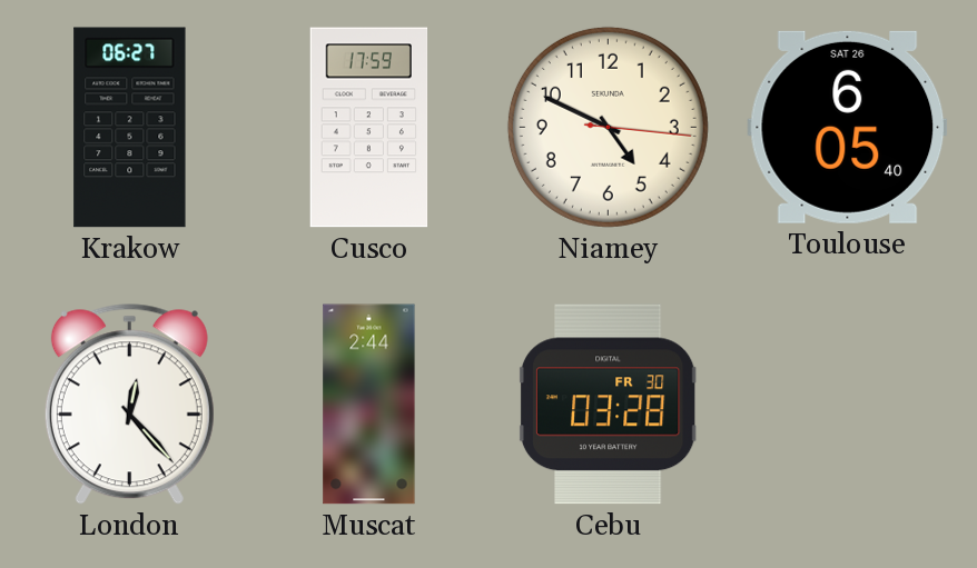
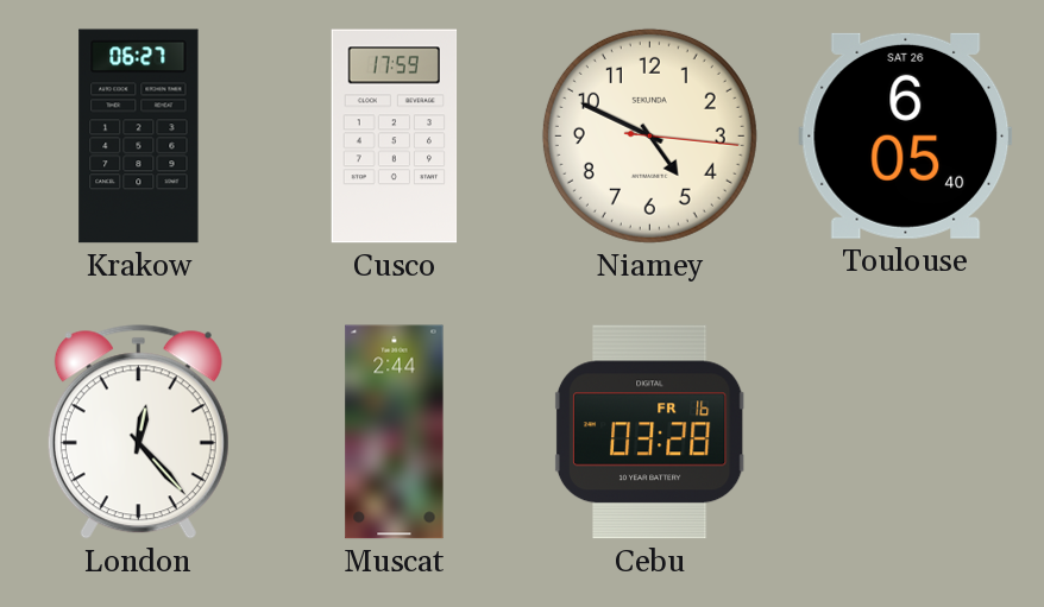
Cebu date: FR 30 -> FR 16 (650, 432)
